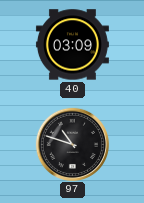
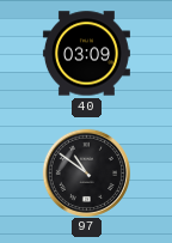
97: 10:48 -> 10:51 (86, 172)
